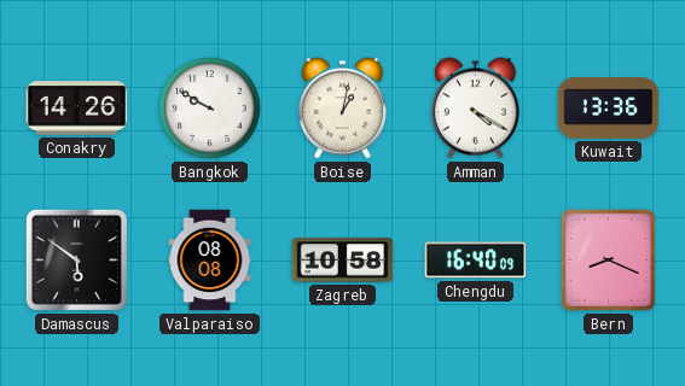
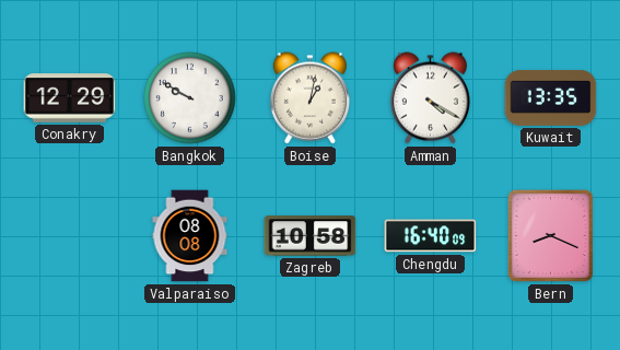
Conakry: 14:26 -> 12:29 (70, 98)
Kuwait: 13:36 -> 13:35 (551, 98)
Damascus: 5:51 -> none (76, 259)
